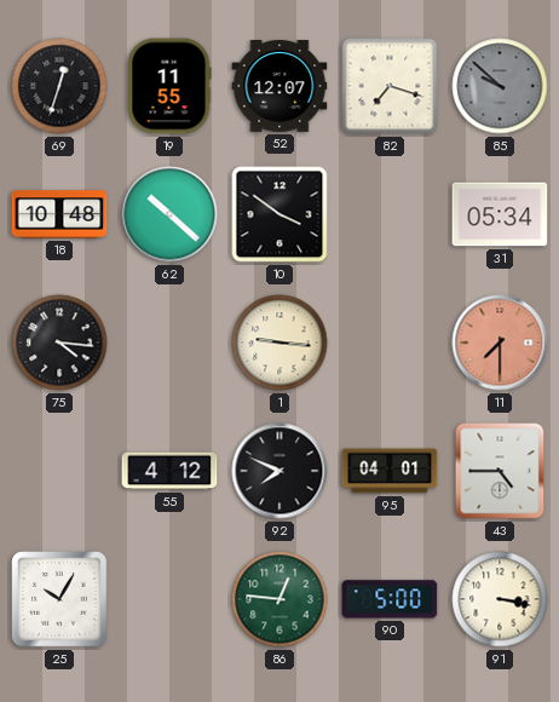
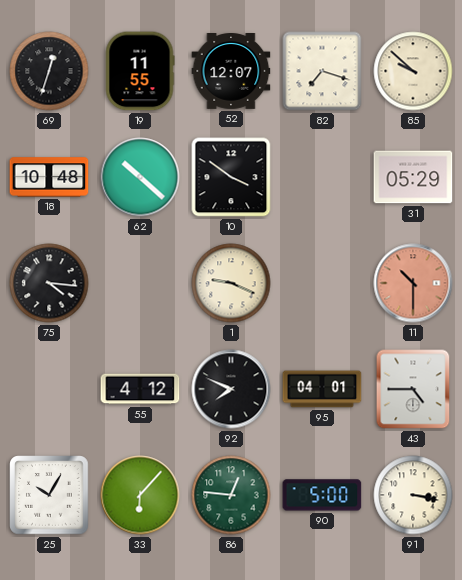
85 dial: grey -> cream (413, 71)
31: 05:34 -> 05:29 (413, 177)
1: 9:16 -> 9:19 (231, 283)
11: 7:30 -> 10:30 (413, 283)
33: none -> 6:07 (140, 495)
